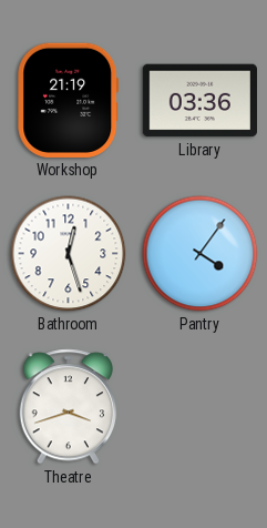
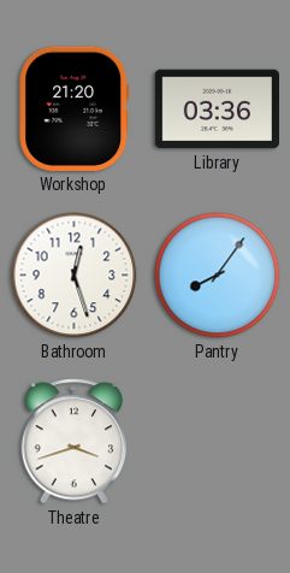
Workshop: 21:19 -> 21:20 (75, 108)
Pantry: 4:06 -> 8:06 (218, 276)
